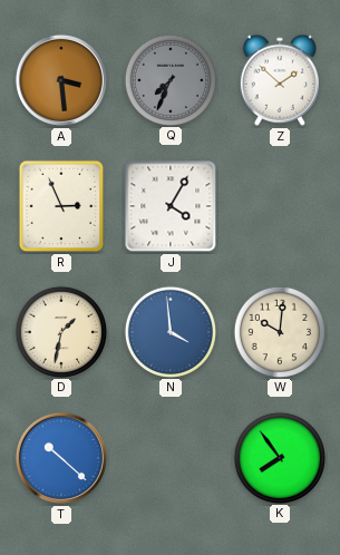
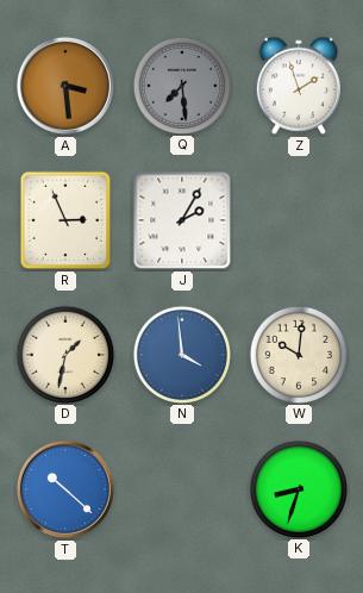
Q: 7:34 -> 7:29 (181, 85)
Z: 1:52 -> 1:57 (299, 86)
J: 4:05 -> 2:05 (182, 220)
K: 7:54 -> 8:33 (298, 488)
